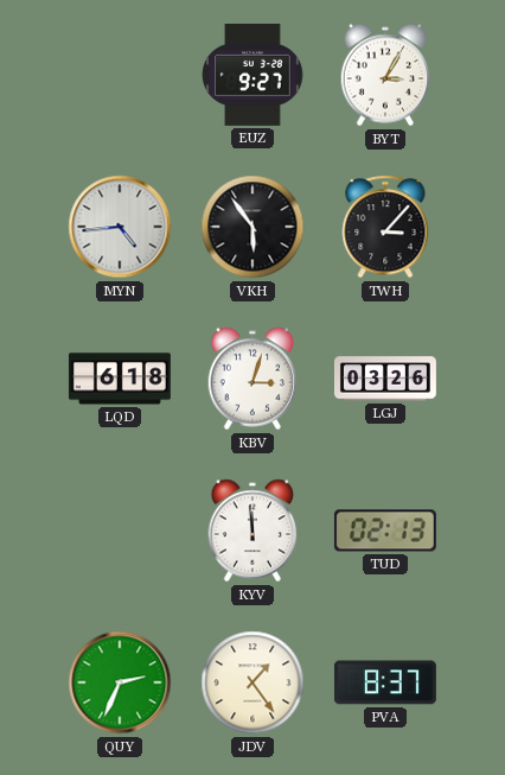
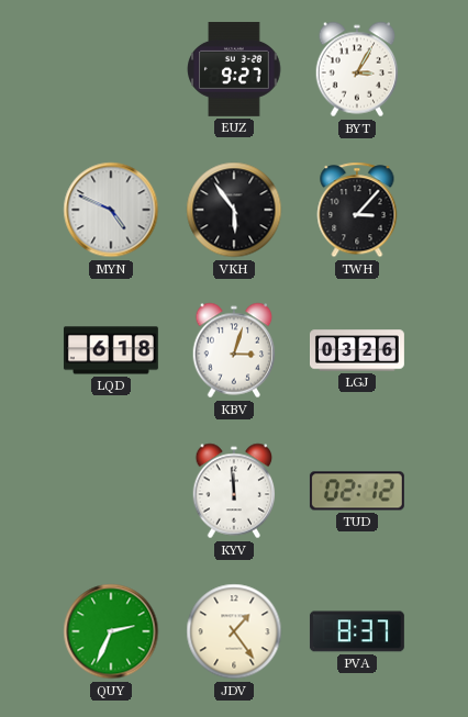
MYN: 4:44 -> 4:49 (111, 210)
TUD: 02:13 -> 02:12 (357, 491)
